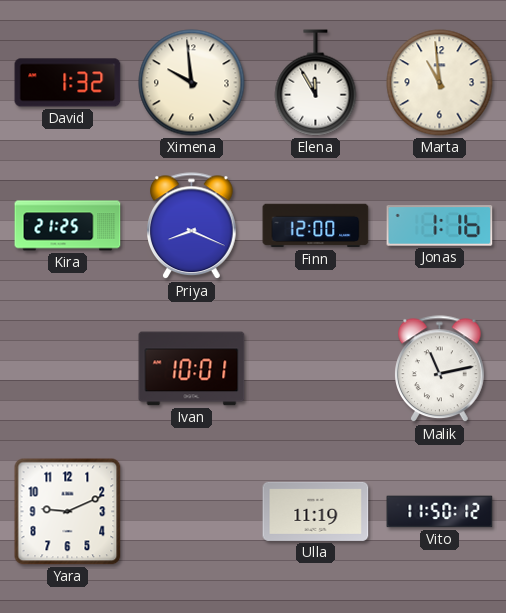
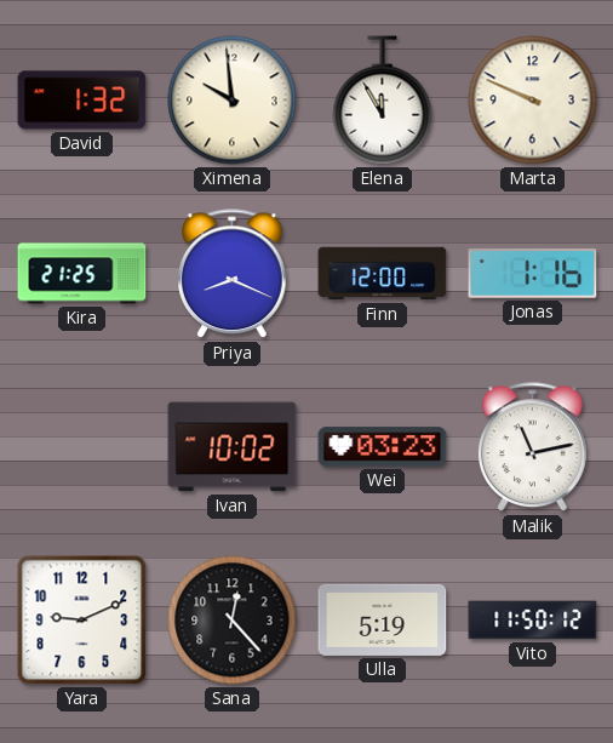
Marta: 10:59 -> 9:49 (533, 101)
Ivan: 10:01 -> 10:02 (233, 447)
Wei: none -> 03:23 (383, 447)
Sana: none -> 12:23 (233, 621)
Ulla: 11:19 -> 5:19 (383, 619)
